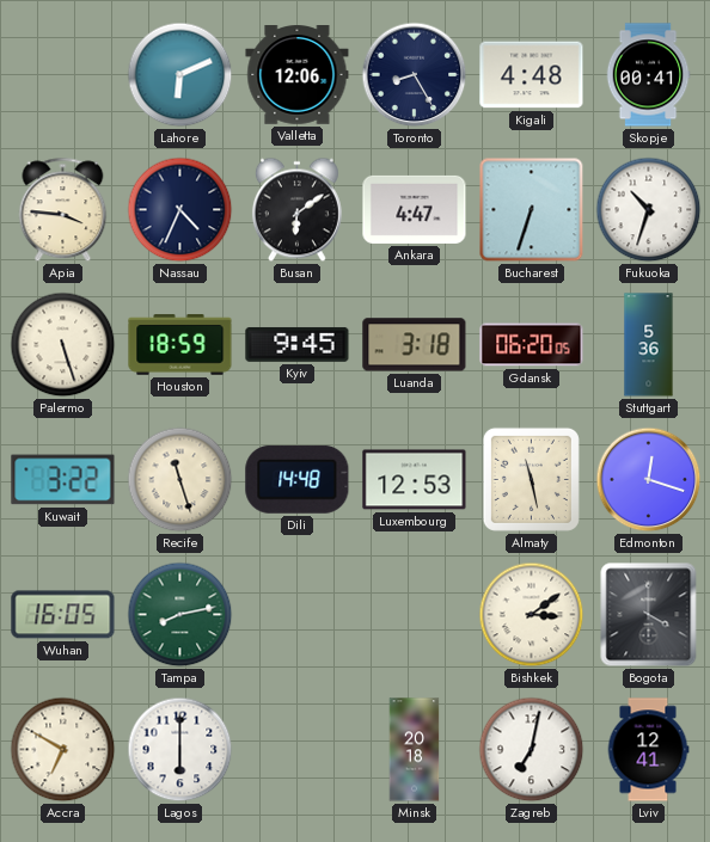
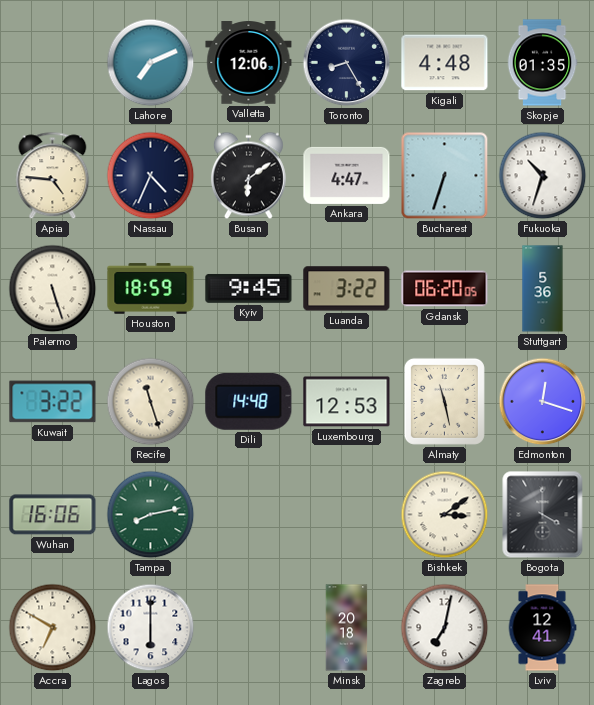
Lahore: 6:11 -> 7:11 (151, 63)
Skopje: 00:41 -> 01:35 (542, 63)
Apia: 3:46 -> 4:46 (53, 176)
Luanda: 3:18 -> 3:22 (347, 289)
Wuhan: 16:05 -> 16:06 (53, 515)
